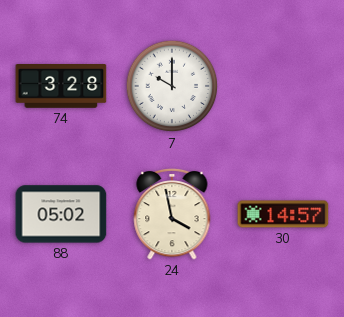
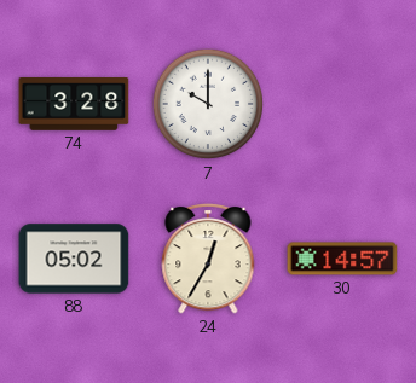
24: 3:58 -> 12:35 (208, 259)
